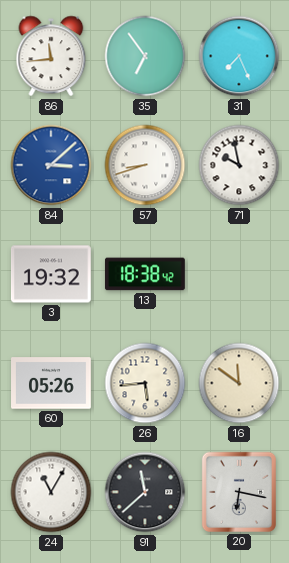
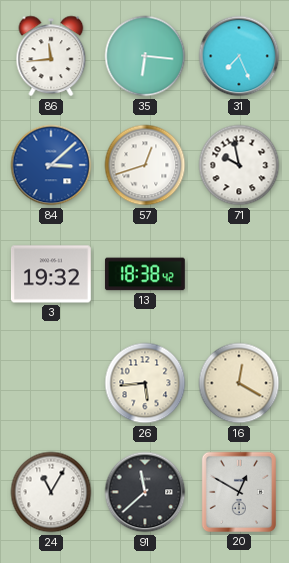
35: 6:54 -> 6:16 (145, 56)
57: 8:42 -> 12:42 (145, 165)
60: 05:26 -> none (52, 383)
16: 11:51 -> 12:20 (239, 383)
20: 6:17 -> 12:50 (239, 492)
